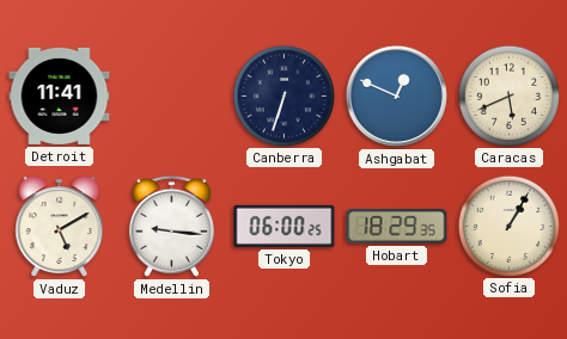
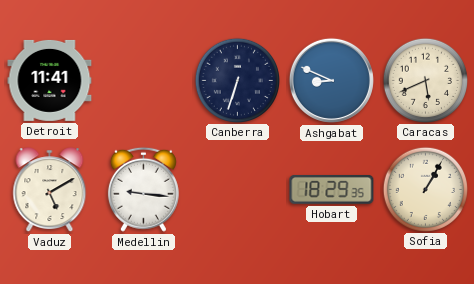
Ashgabat: 12:49 -> 8:49 (331, 80)
Tokyo: 06:00 -> none (285, 226)
